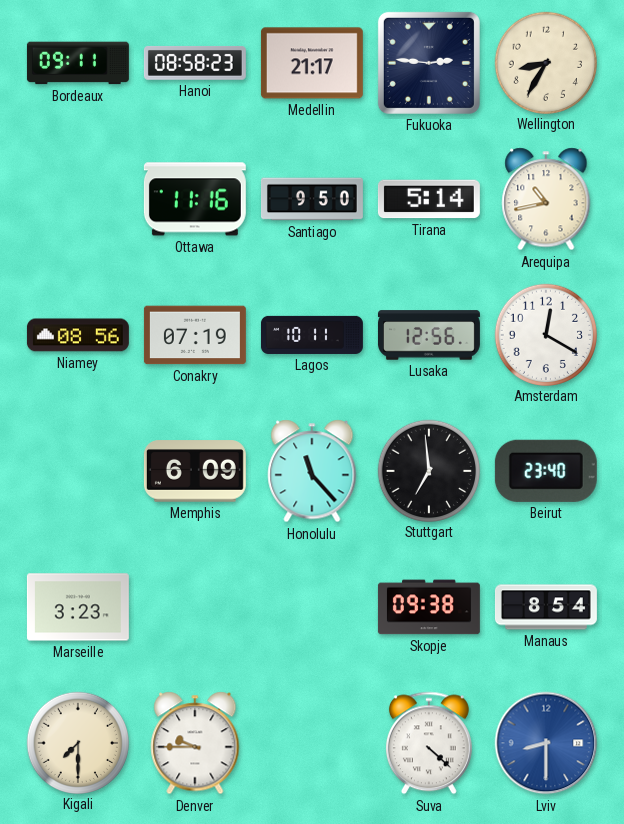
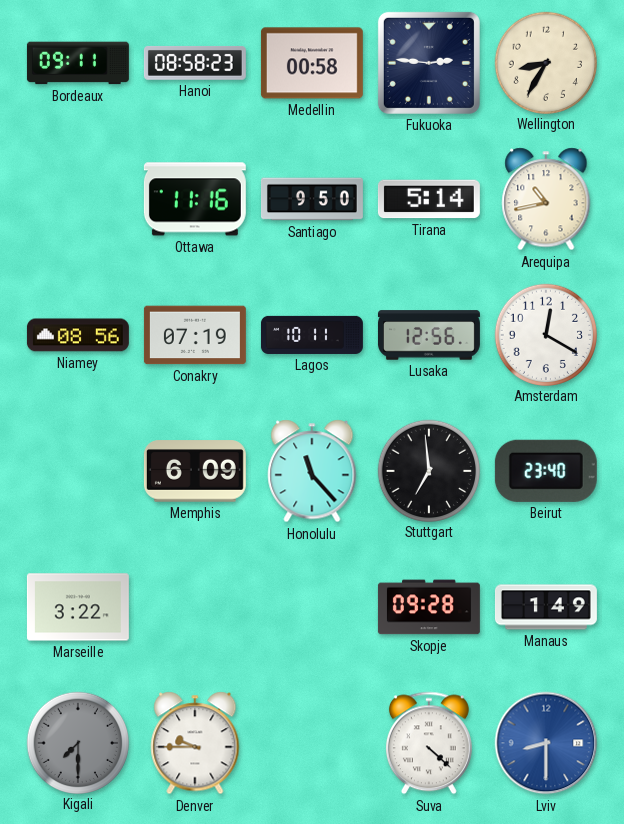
Medellin: 21:17 -> 00:58 (312, 63)
Marseille: 3:23 -> 3:22 (78, 607)
Skopje: 09:38 -> 09:28 (429, 607)
Manaus: 8:54 -> 1:49 (546, 607)
Kigali dial: cream -> grey (77, 742)
